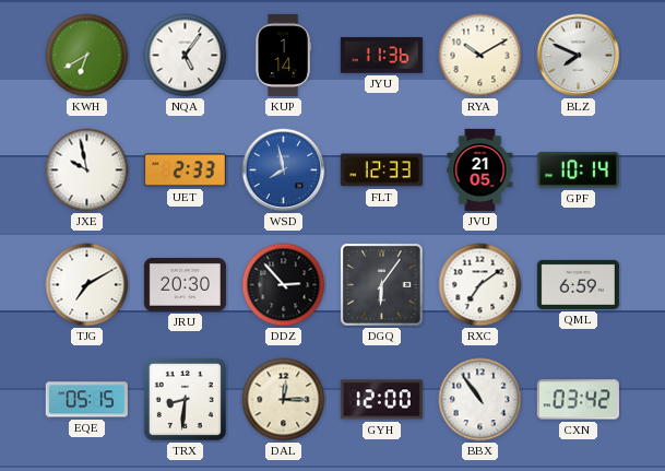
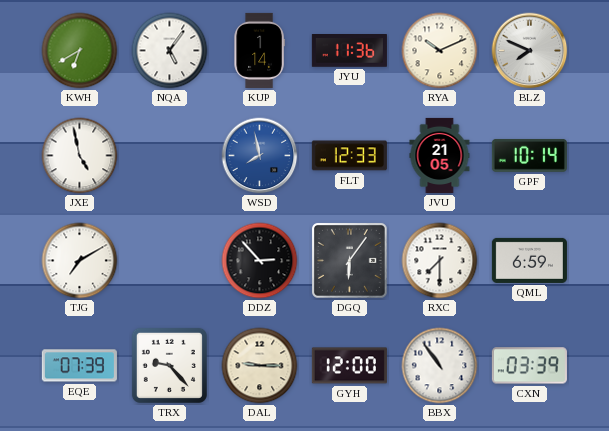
RYA: 10:10 -> 10:11 (440, 51)
JXE: 9:58 -> 4:58 (80, 156)
UET: 2:33 -> none (185, 170)
JRU: 20:30 -> none (185, 284)
RXC: 7:09 -> 7:30 (440, 261)
EQE: 05:15 -> 07:39 (79, 366)
TRX: 8:31 -> 9:23 (169, 365)
DAL: 12:15 -> 9:15 (260, 366)
CXN: 03:42 -> 03:39 (529, 366)
